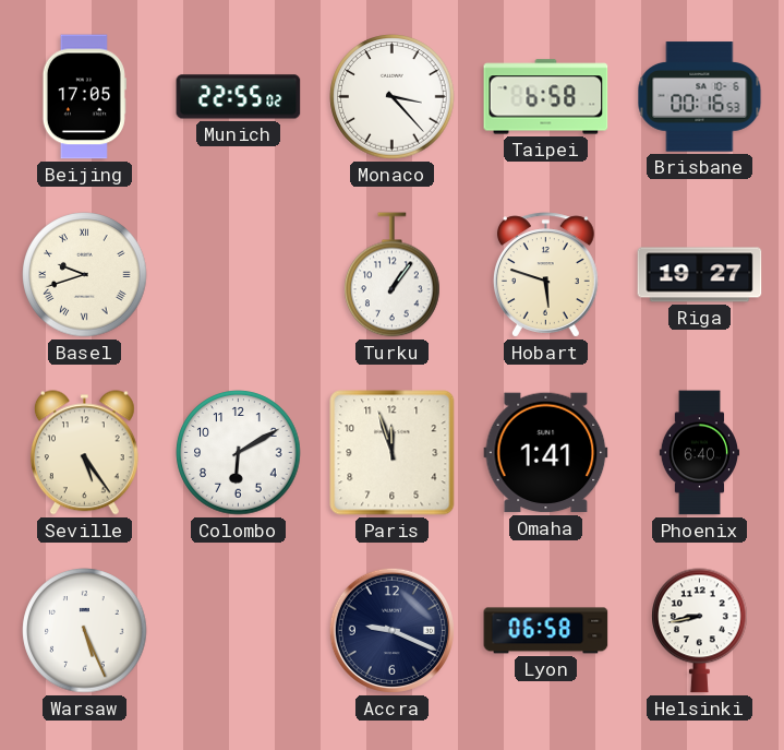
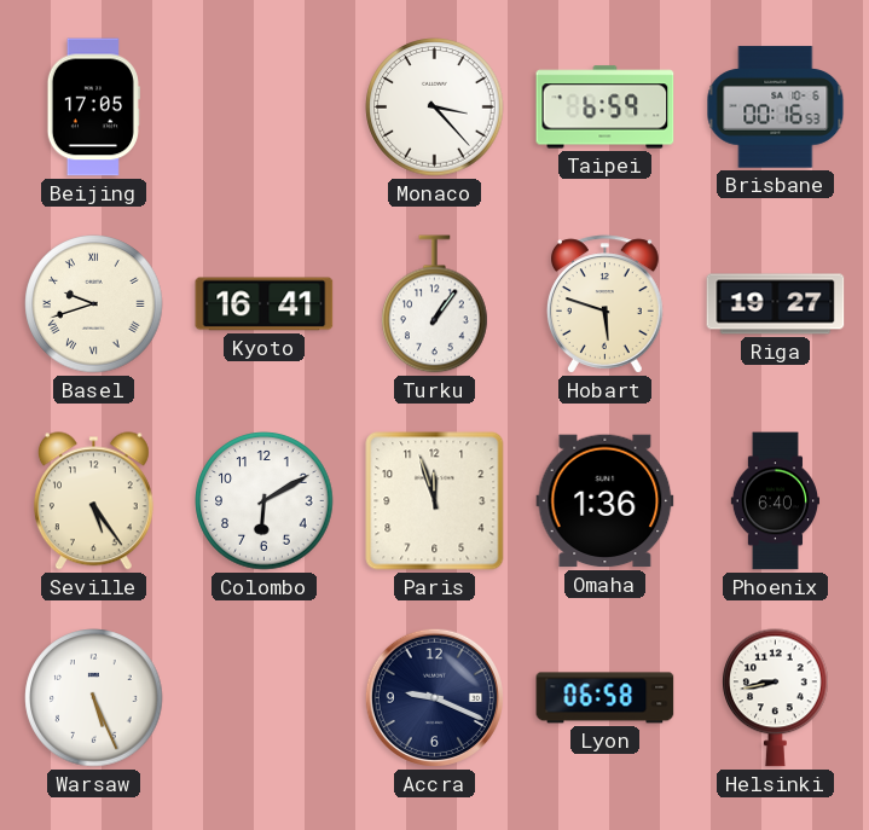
Munich: 22:55 -> none (239, 97)
Taipei: 6:58 -> 6:59 (606, 108)
Kyoto: none -> 16:41 (265, 304)
Omaha: 1:41 -> 1:36 (606, 501)
